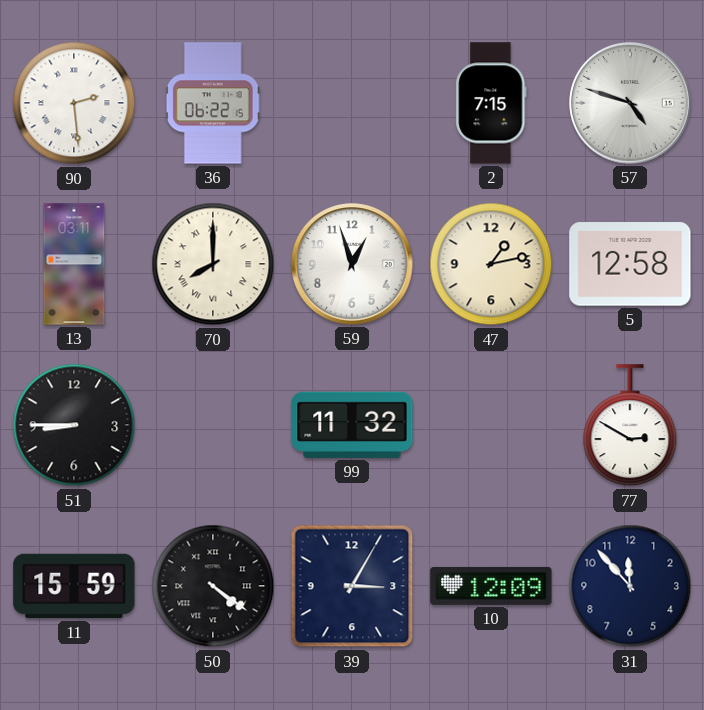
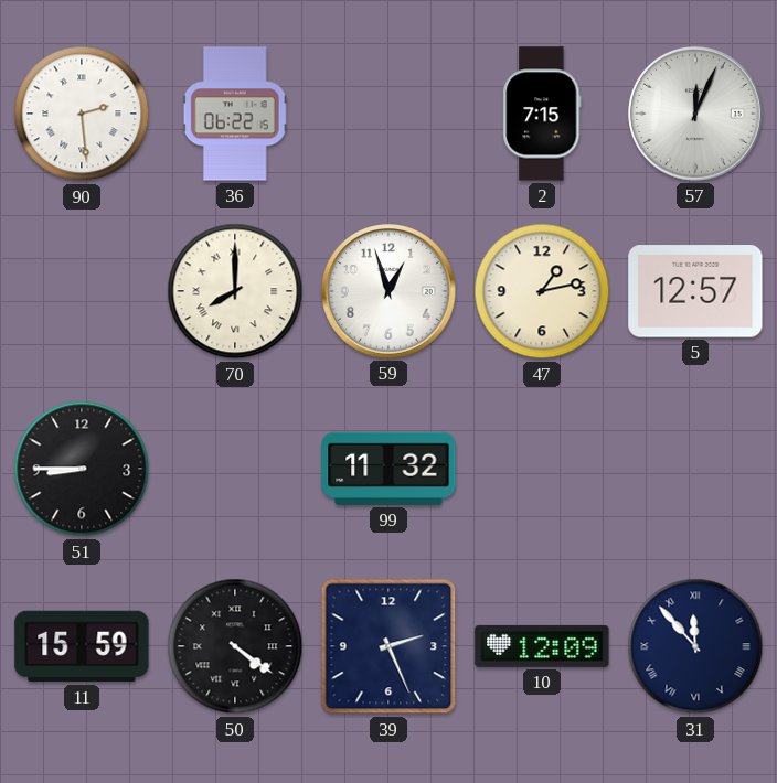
57: 4:48 -> 12:04 (695, 114)
13: 03:11 -> none (74, 264)
5: 12:58 -> 12:57 (695, 291)
77: 2:50 -> none (630, 426)
39: 3:05 -> 2:26 (388, 646)
31 numerals: Arabic -> Roman (695, 646)
